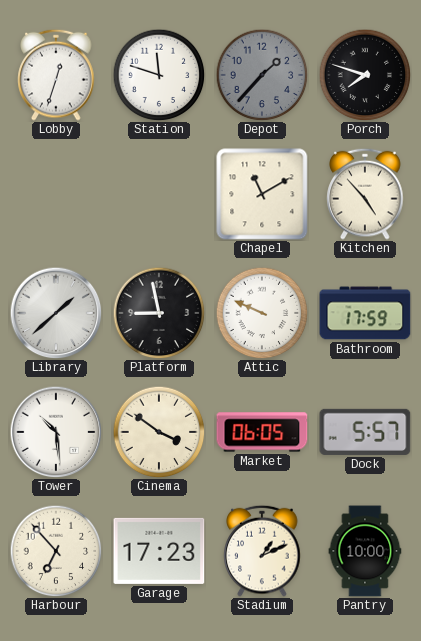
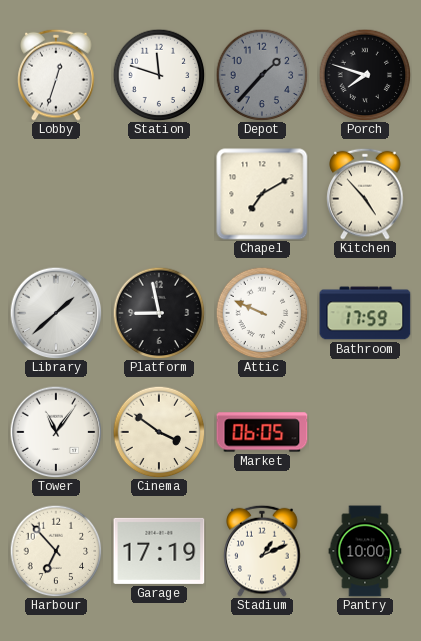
Chapel: 11:10 -> 7:10 (262, 194)
Tower: 10:29 -> 11:06 (56, 432)
Dock: 5:57 -> none (365, 432)
Garage: 17:23 -> 17:19 (159, 551)
